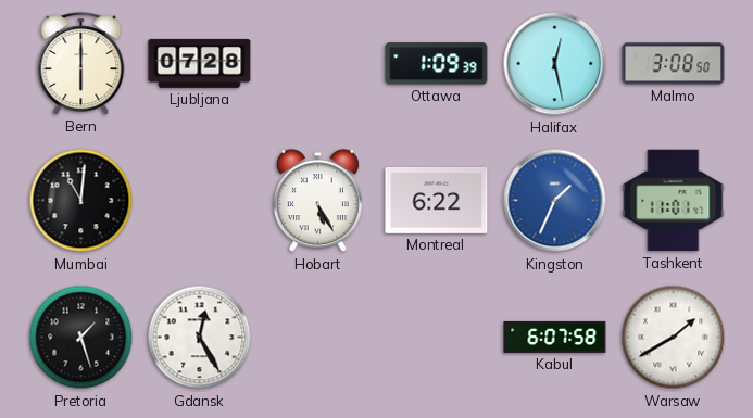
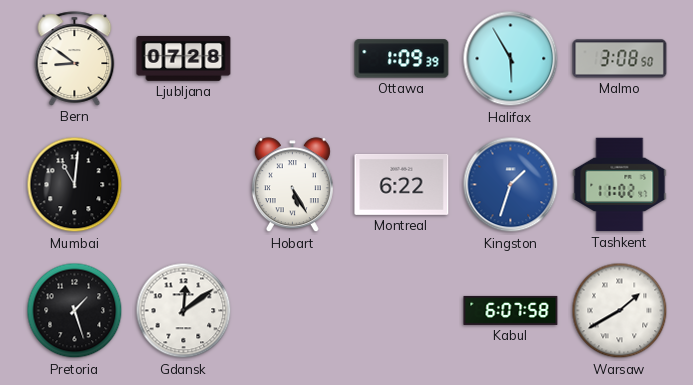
Bern: 6:00 -> 8:51 (75, 59)
Halifax: 12:28 -> 5:55 (511, 59)
Kingston: 1:34 -> 1:33 (511, 185)
Tashkent: 11:01 -> 11:02 (620, 185)
Gdansk: 12:25 -> 12:09 (184, 311)
